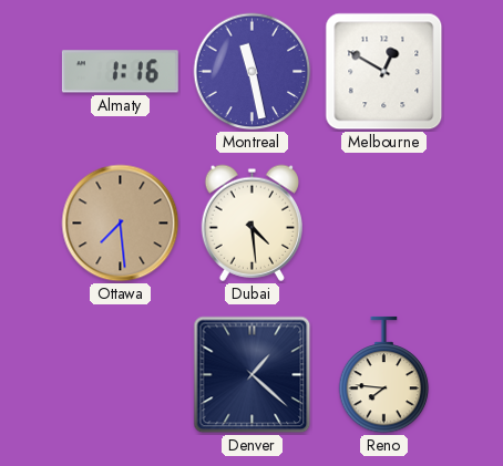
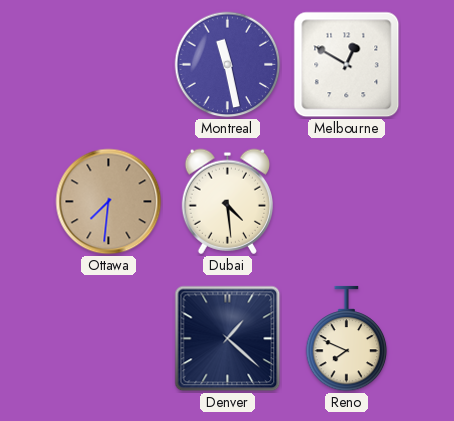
Almaty: 1:16 -> none (120, 72)
Ottawa: 7:29 -> 7:31 (109, 202)
Reno: 7:46 -> 7:49 (347, 339)
